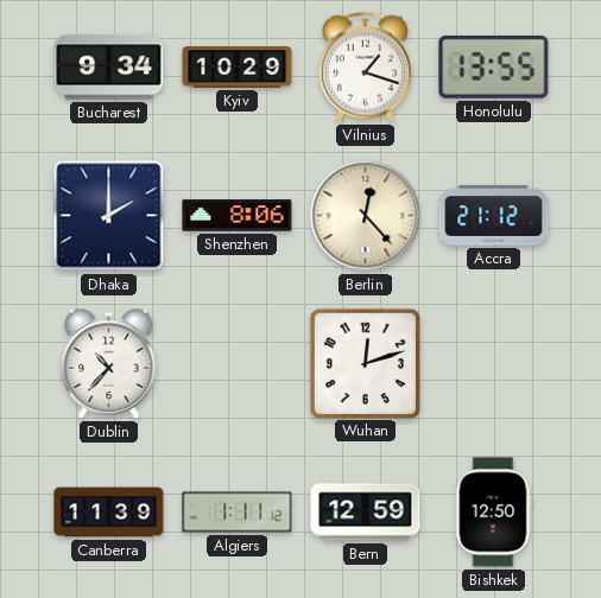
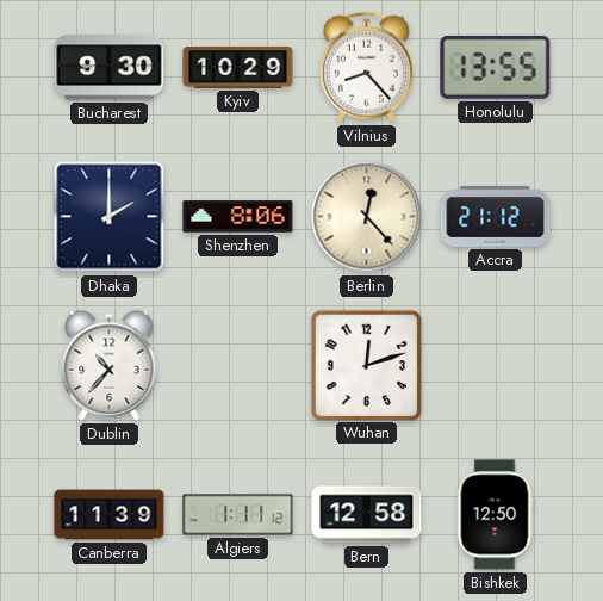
Bucharest: 9:34 -> 9:30 (110, 68)
Vilnius: 1:18 -> 8:23 (366, 67)
Bern: 12:59 -> 12:58 (367, 515)
